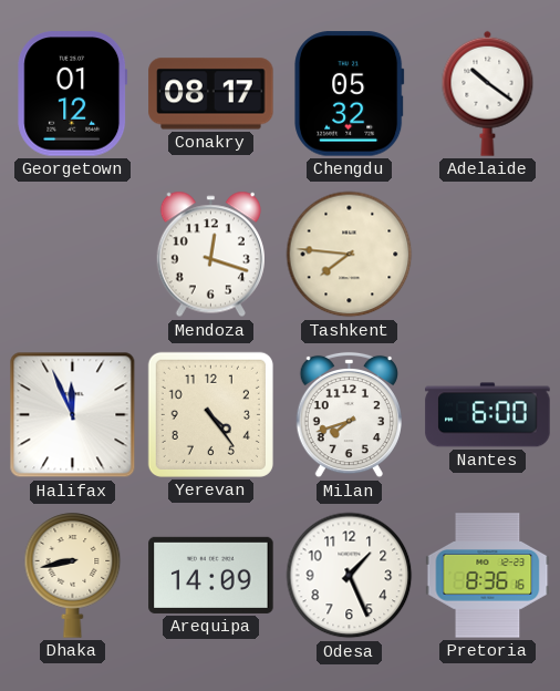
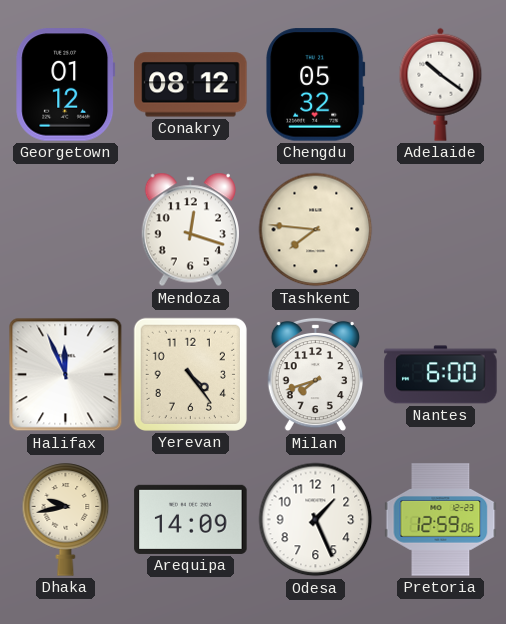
Conakry: 08:17 -> 08:12 (191, 85)
Dhaka: 8:43 -> 9:43 (66, 520)
Pretoria: 8:36 -> 12:59 (441, 520)
